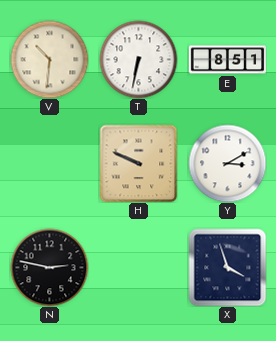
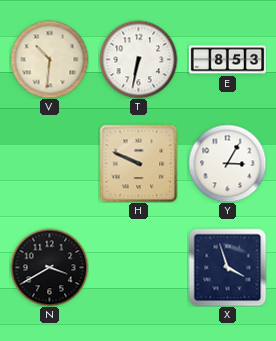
E: 8:51 -> 8:53 (227, 60)
Y: 3:10 -> 3:05 (227, 163)
N: 2:47 -> 3:40 (49, 267)
